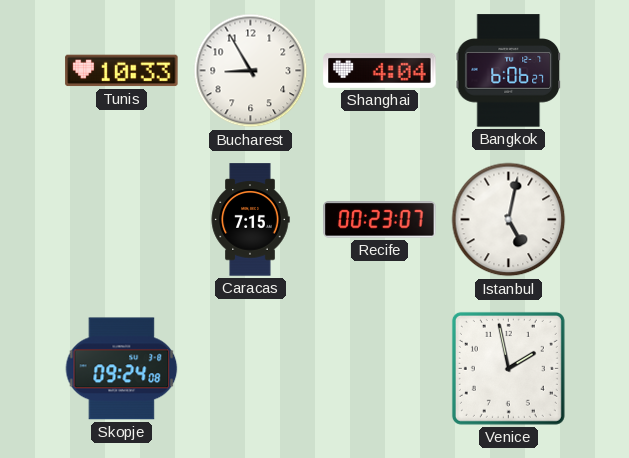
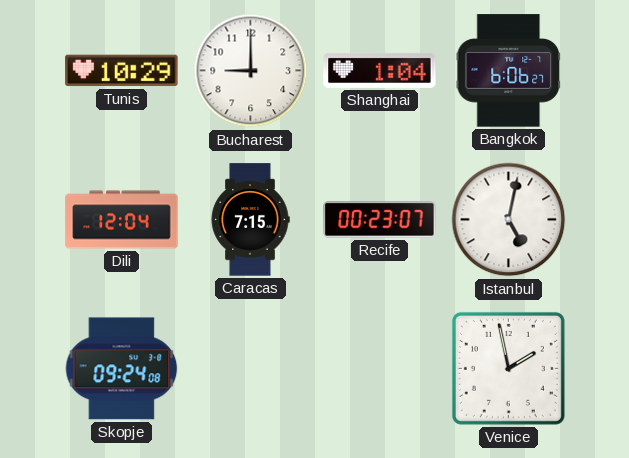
Tunis: 10:33 -> 10:29 (122, 71)
Bucharest: 8:55 -> 9:00 (251, 71)
Shanghai: 4:04 -> 1:04 (380, 70)
Dili: none -> 12:04 (122, 220)
